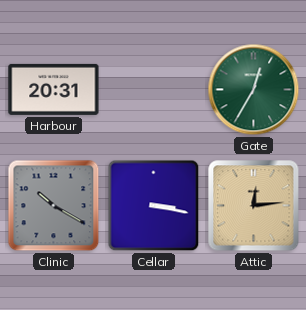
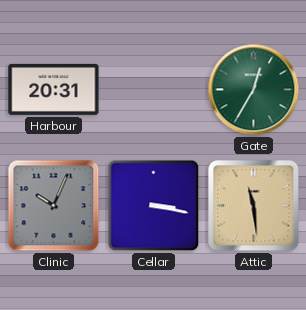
Clinic: 10:20 -> 10:04 (54, 206)
Attic: 12:14 -> 11:29 (254, 206)
